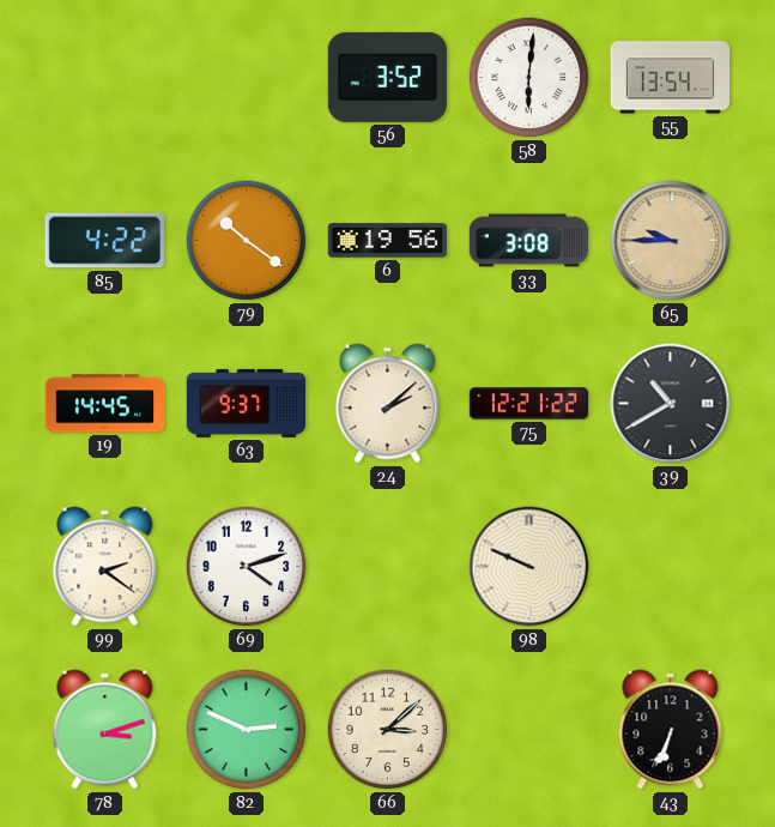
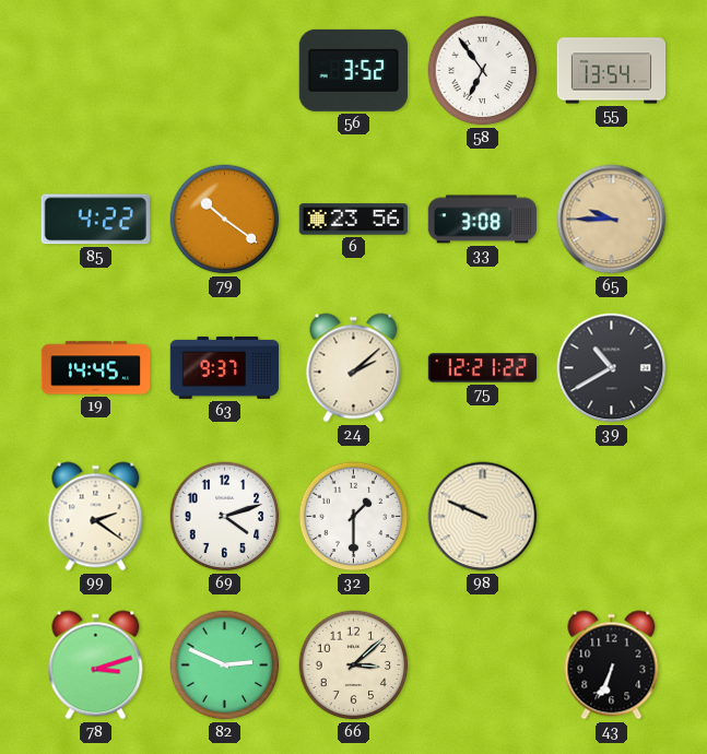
58: 6:01 -> 6:54 (483, 71)
6: 19:56 -> 23:56 (353, 220)
32: none -> 1:30 (354, 517)
